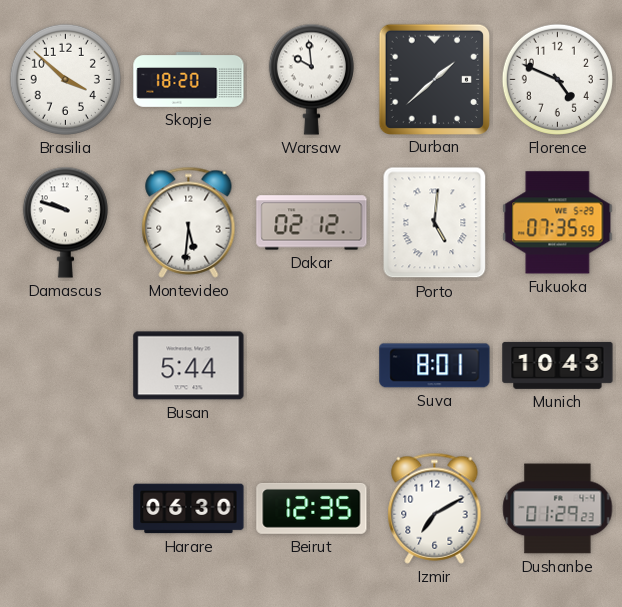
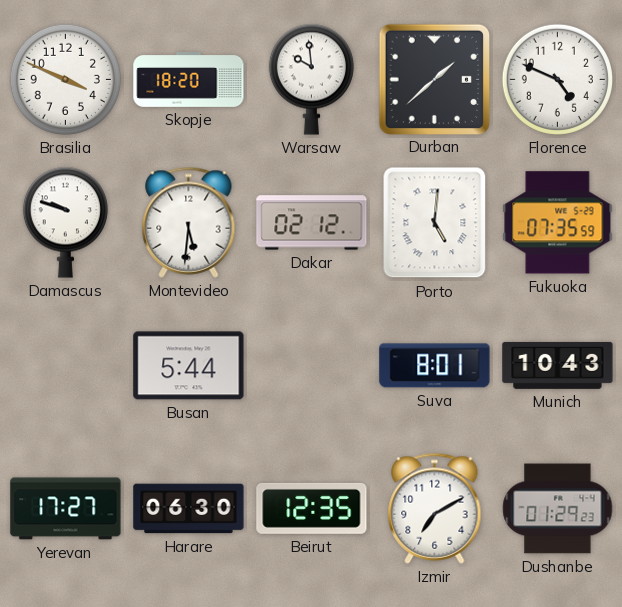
Brasilia: 3:52 -> 3:49 (65, 79)
Yerevan: none -> 17:27 (66, 509)
